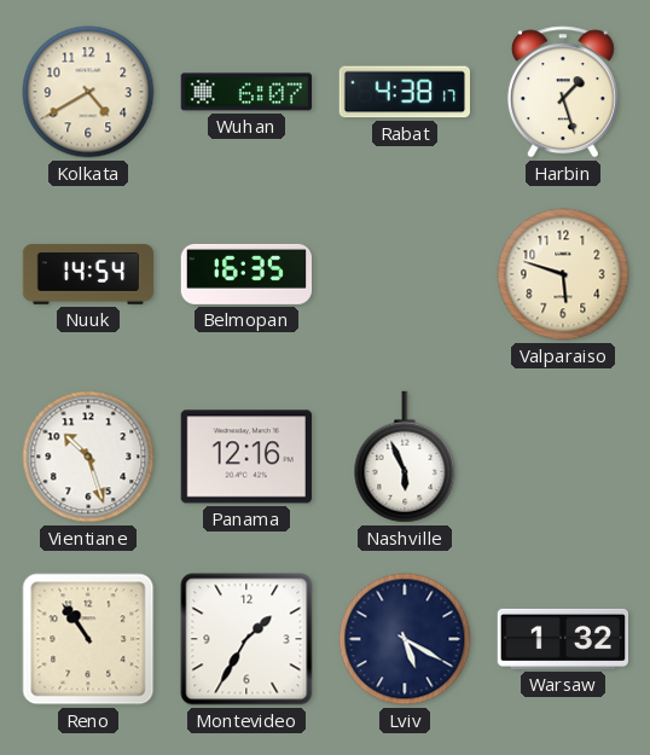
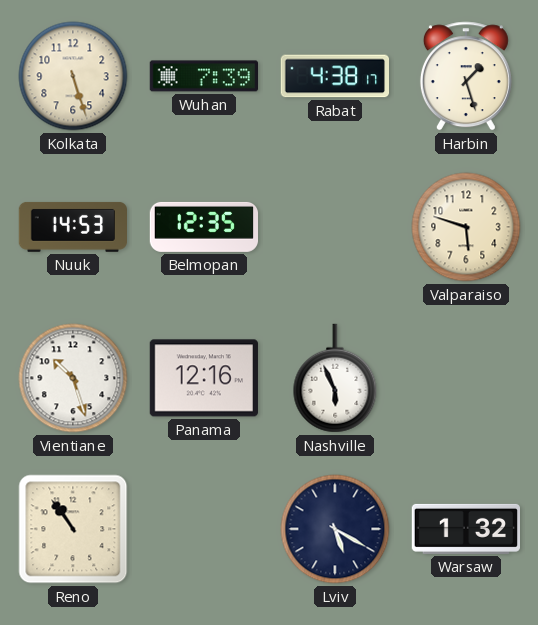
Kolkata: 4:40 -> 5:27 (73, 76)
Wuhan: 6:07 -> 7:39 (203, 76)
Nuuk: 14:54 -> 14:53 (72, 227)
Belmopan: 16:35 -> 12:35 (204, 227)
Montevideo: 1:35 -> none (246, 639)
